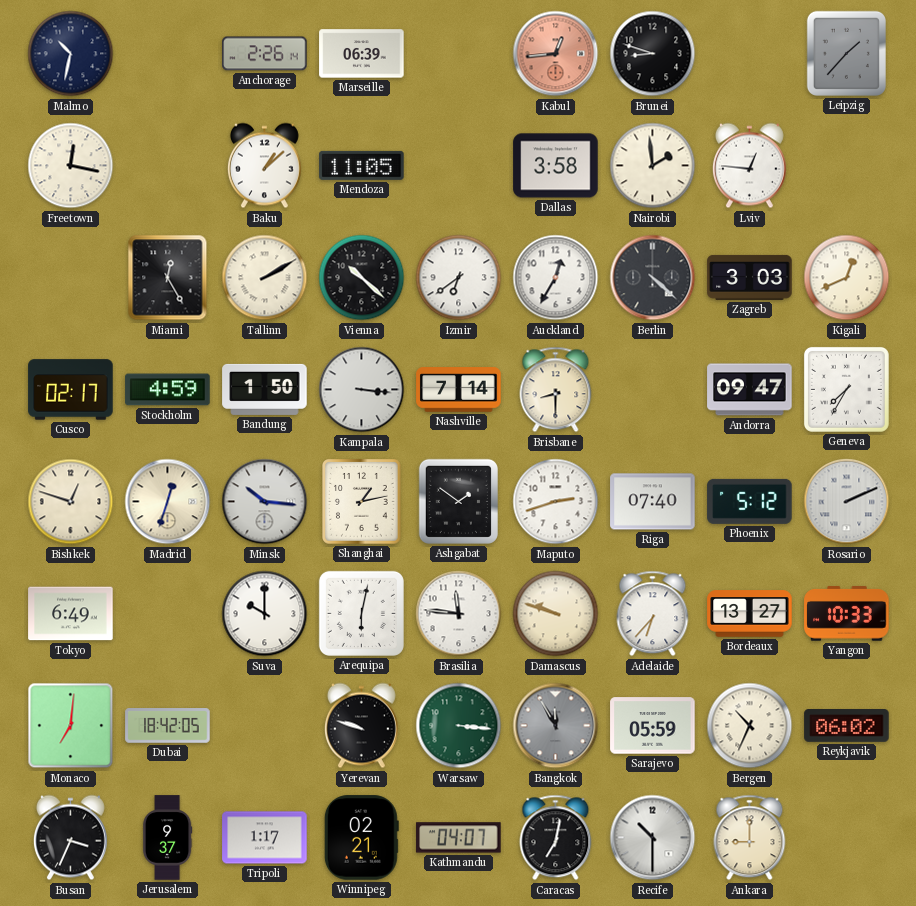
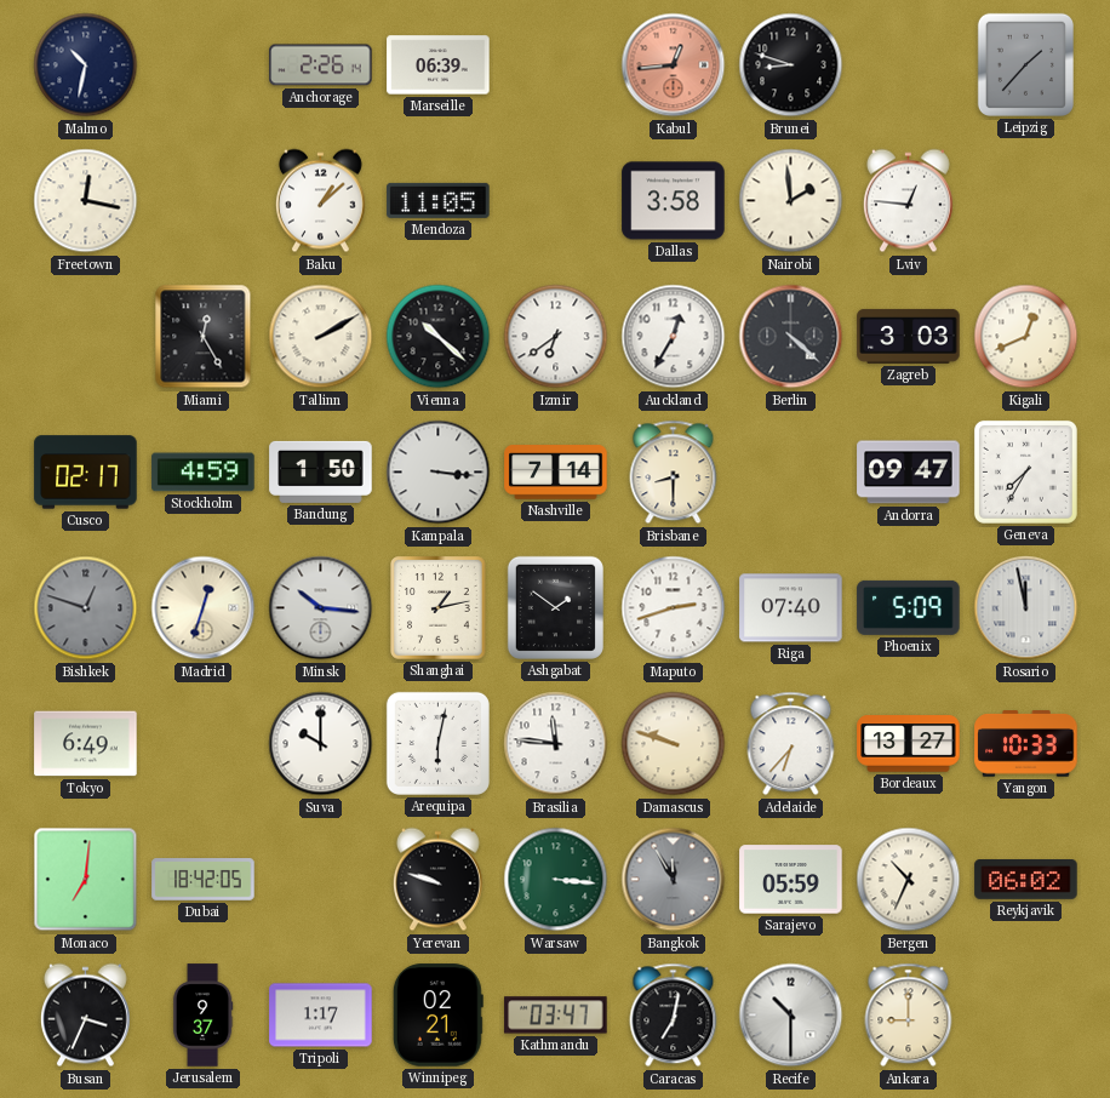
Bishkek dial: cream -> grey (86, 608)
Phoenix: 5:12 -> 5:09 (909, 607)
Rosario: 2:11 -> 11:58 (1026, 608)
Kathmandu: 04:07 -> 03:47 (556, 1016)
